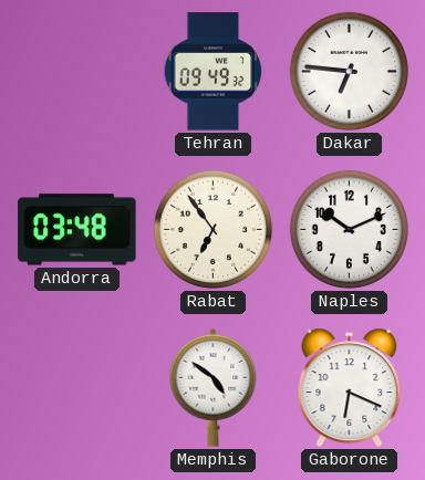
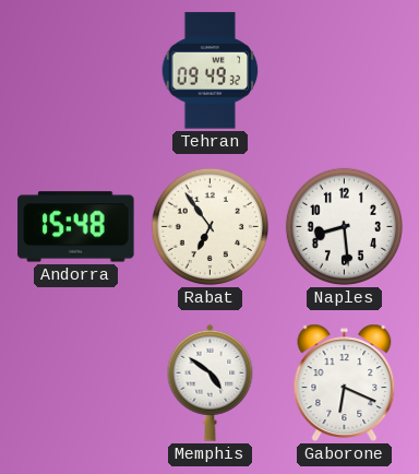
Dakar: 6:46 -> none (349, 71)
Andorra: 03:48 -> 15:48 (76, 227)
Naples: 10:11 -> 8:29 (344, 226)
